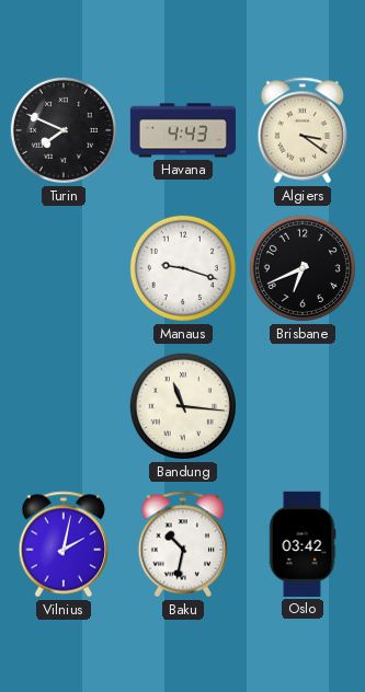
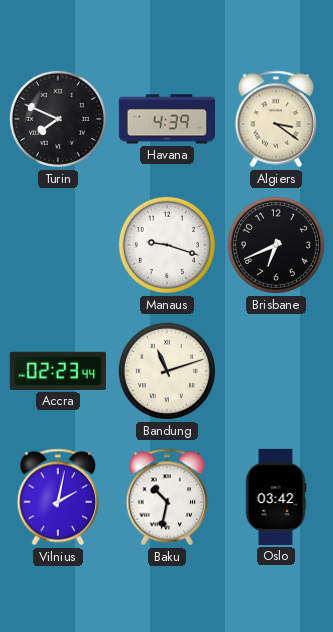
Havana: 4:43 -> 4:39 (167, 119)
Accra: none -> 02:23 (58, 371)
Bandung: 11:16 -> 11:12 (167, 371)
